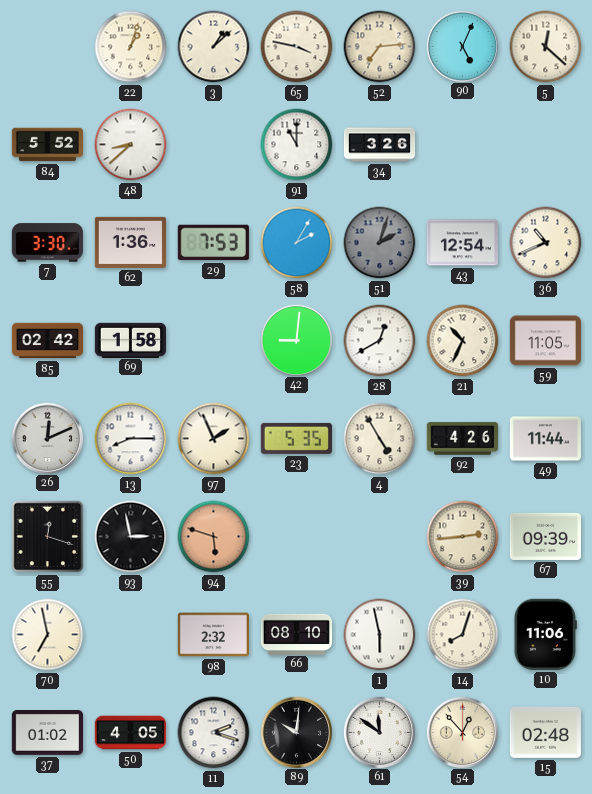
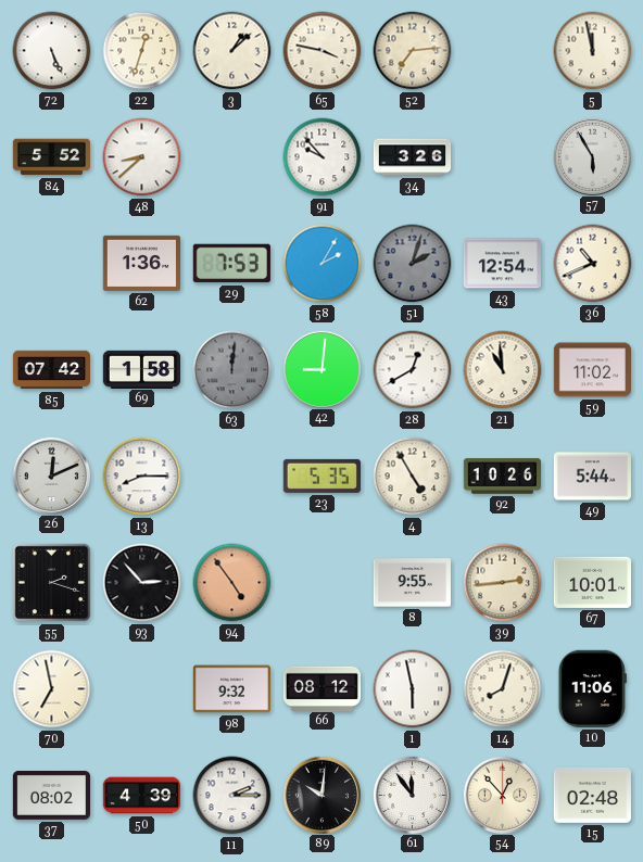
72: none -> 5:26 (52, 51)
22: 1:03 -> 12:33 (142, 51)
90: 5:04 -> none (462, 46)
5: 12:22 -> 11:58 (593, 51)
91: 11:00 -> 9:53 (323, 157)
57: none -> 5:55 (592, 156)
7: 3:30 -> none (47, 243)
85: 02:42 -> 07:42 (51, 370)
63: none -> 12:01 (232, 370)
21: 10:34 -> 10:59 (503, 370)
59: 11:05 -> 11:02 (592, 370)
97: 1:56 -> none (214, 439)
92: 4:26 -> 10:26 (502, 477)
49: 11:44 -> 5:44 (592, 477)
55: 12:18 -> 2:18 (52, 583)
93: 2:58 -> 2:53 (142, 583)
94: 5:48 -> 4:54 (232, 583)
8: none -> 9:55 (412, 583)
67: 09:39 -> 10:01 (592, 582)
98: 2:32 -> 9:32 (231, 689)
66: 08:10 -> 08:12 (321, 688)
37: 01:02 -> 08:02 (51, 796)
50: 4:05 -> 4:39 (141, 796)
11: 2:18 -> 2:15 (232, 796)
61: 11:51 -> 11:54 (412, 795)
